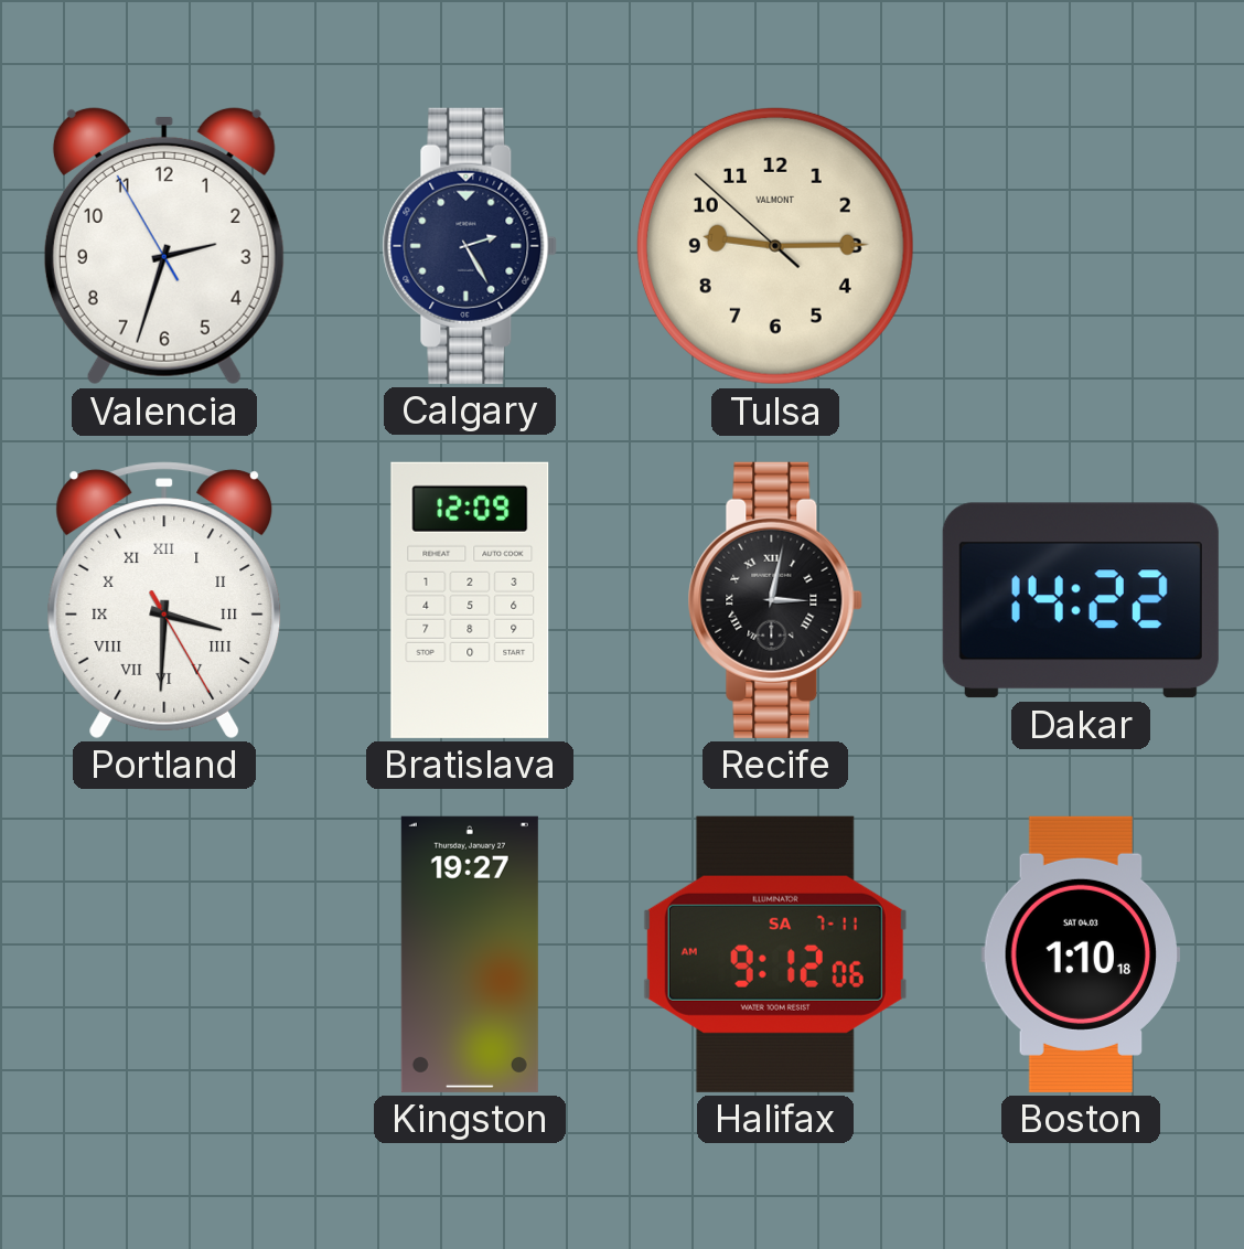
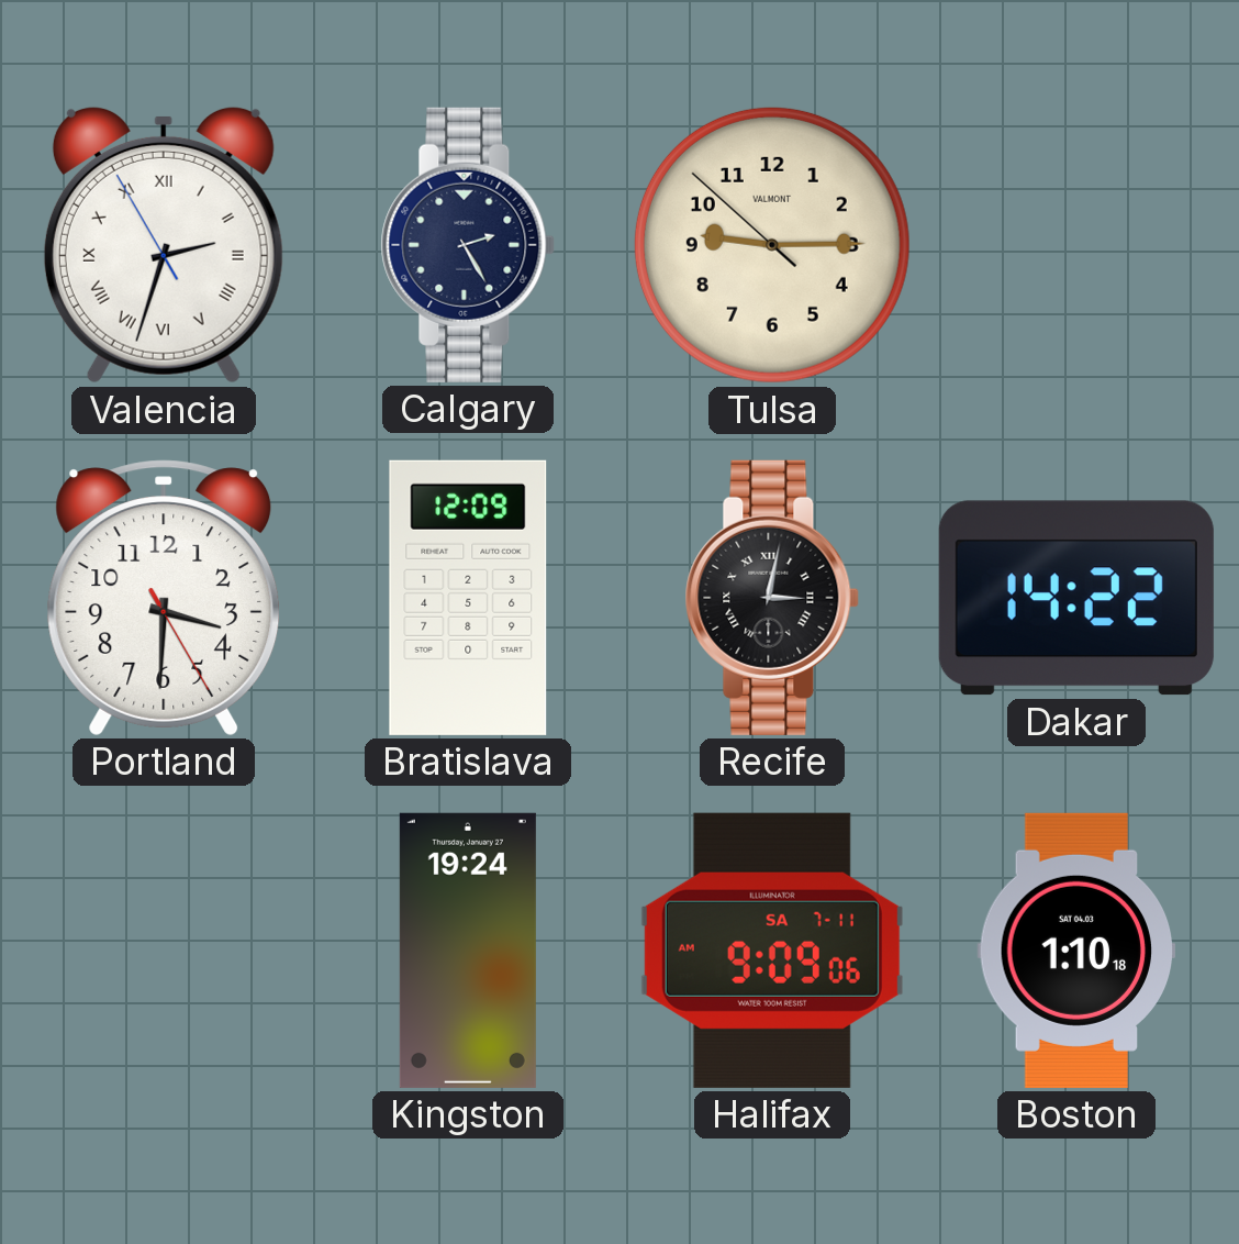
Valencia numerals: Arabic -> Roman (164, 245)
Portland numerals: Roman -> Arabic (164, 598)
Kingston: 19:27 -> 19:24 (468, 951)
Halifax: 9:12 -> 9:09 (772, 951)
